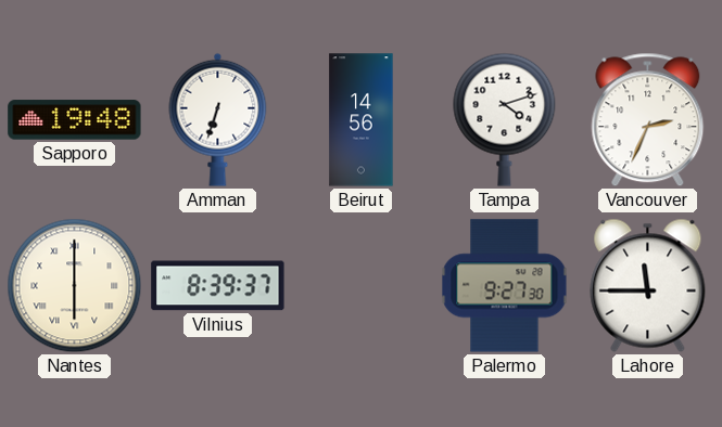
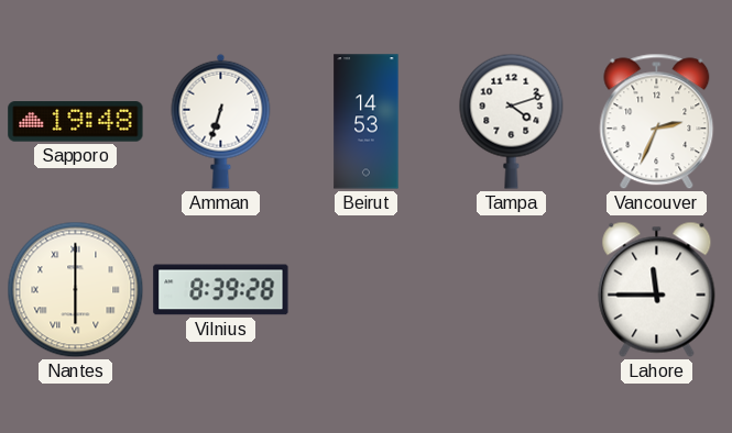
Beirut: 14:56 -> 14:53 (367, 122)
Vilnius: 8:39:37 -> 8:39:28 (221, 290)
Palermo: 9:27 -> none (505, 286)
